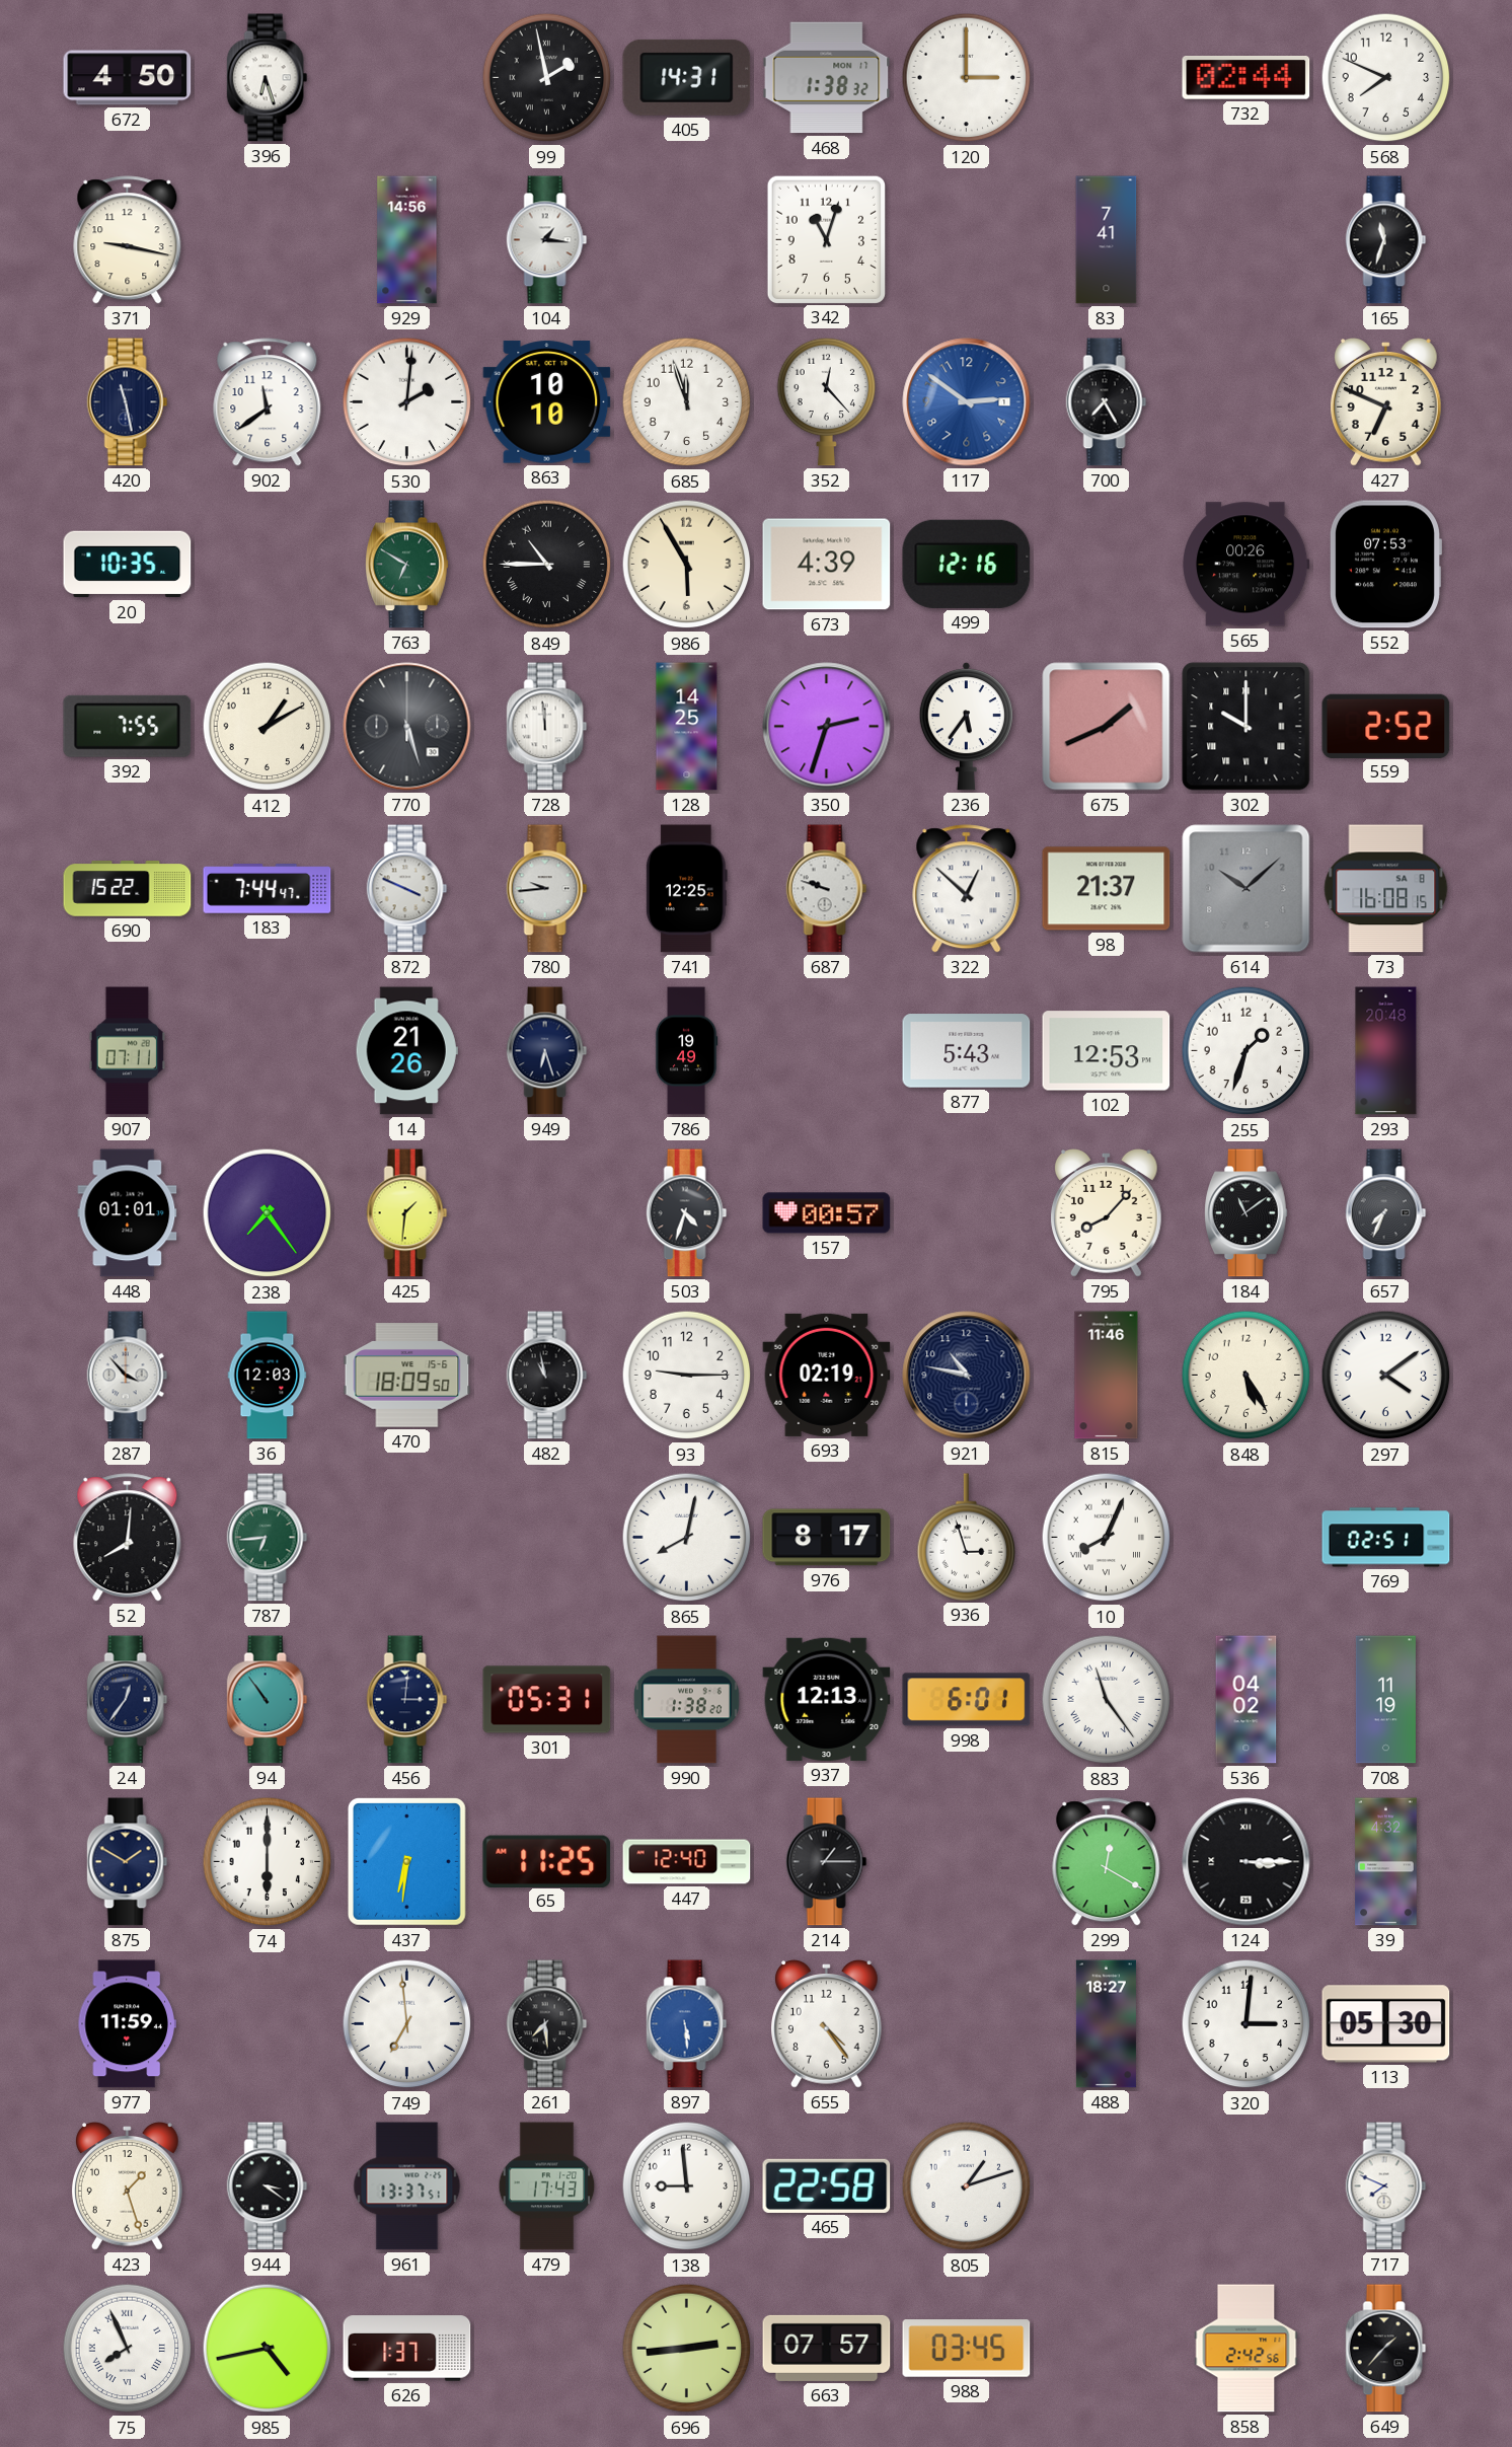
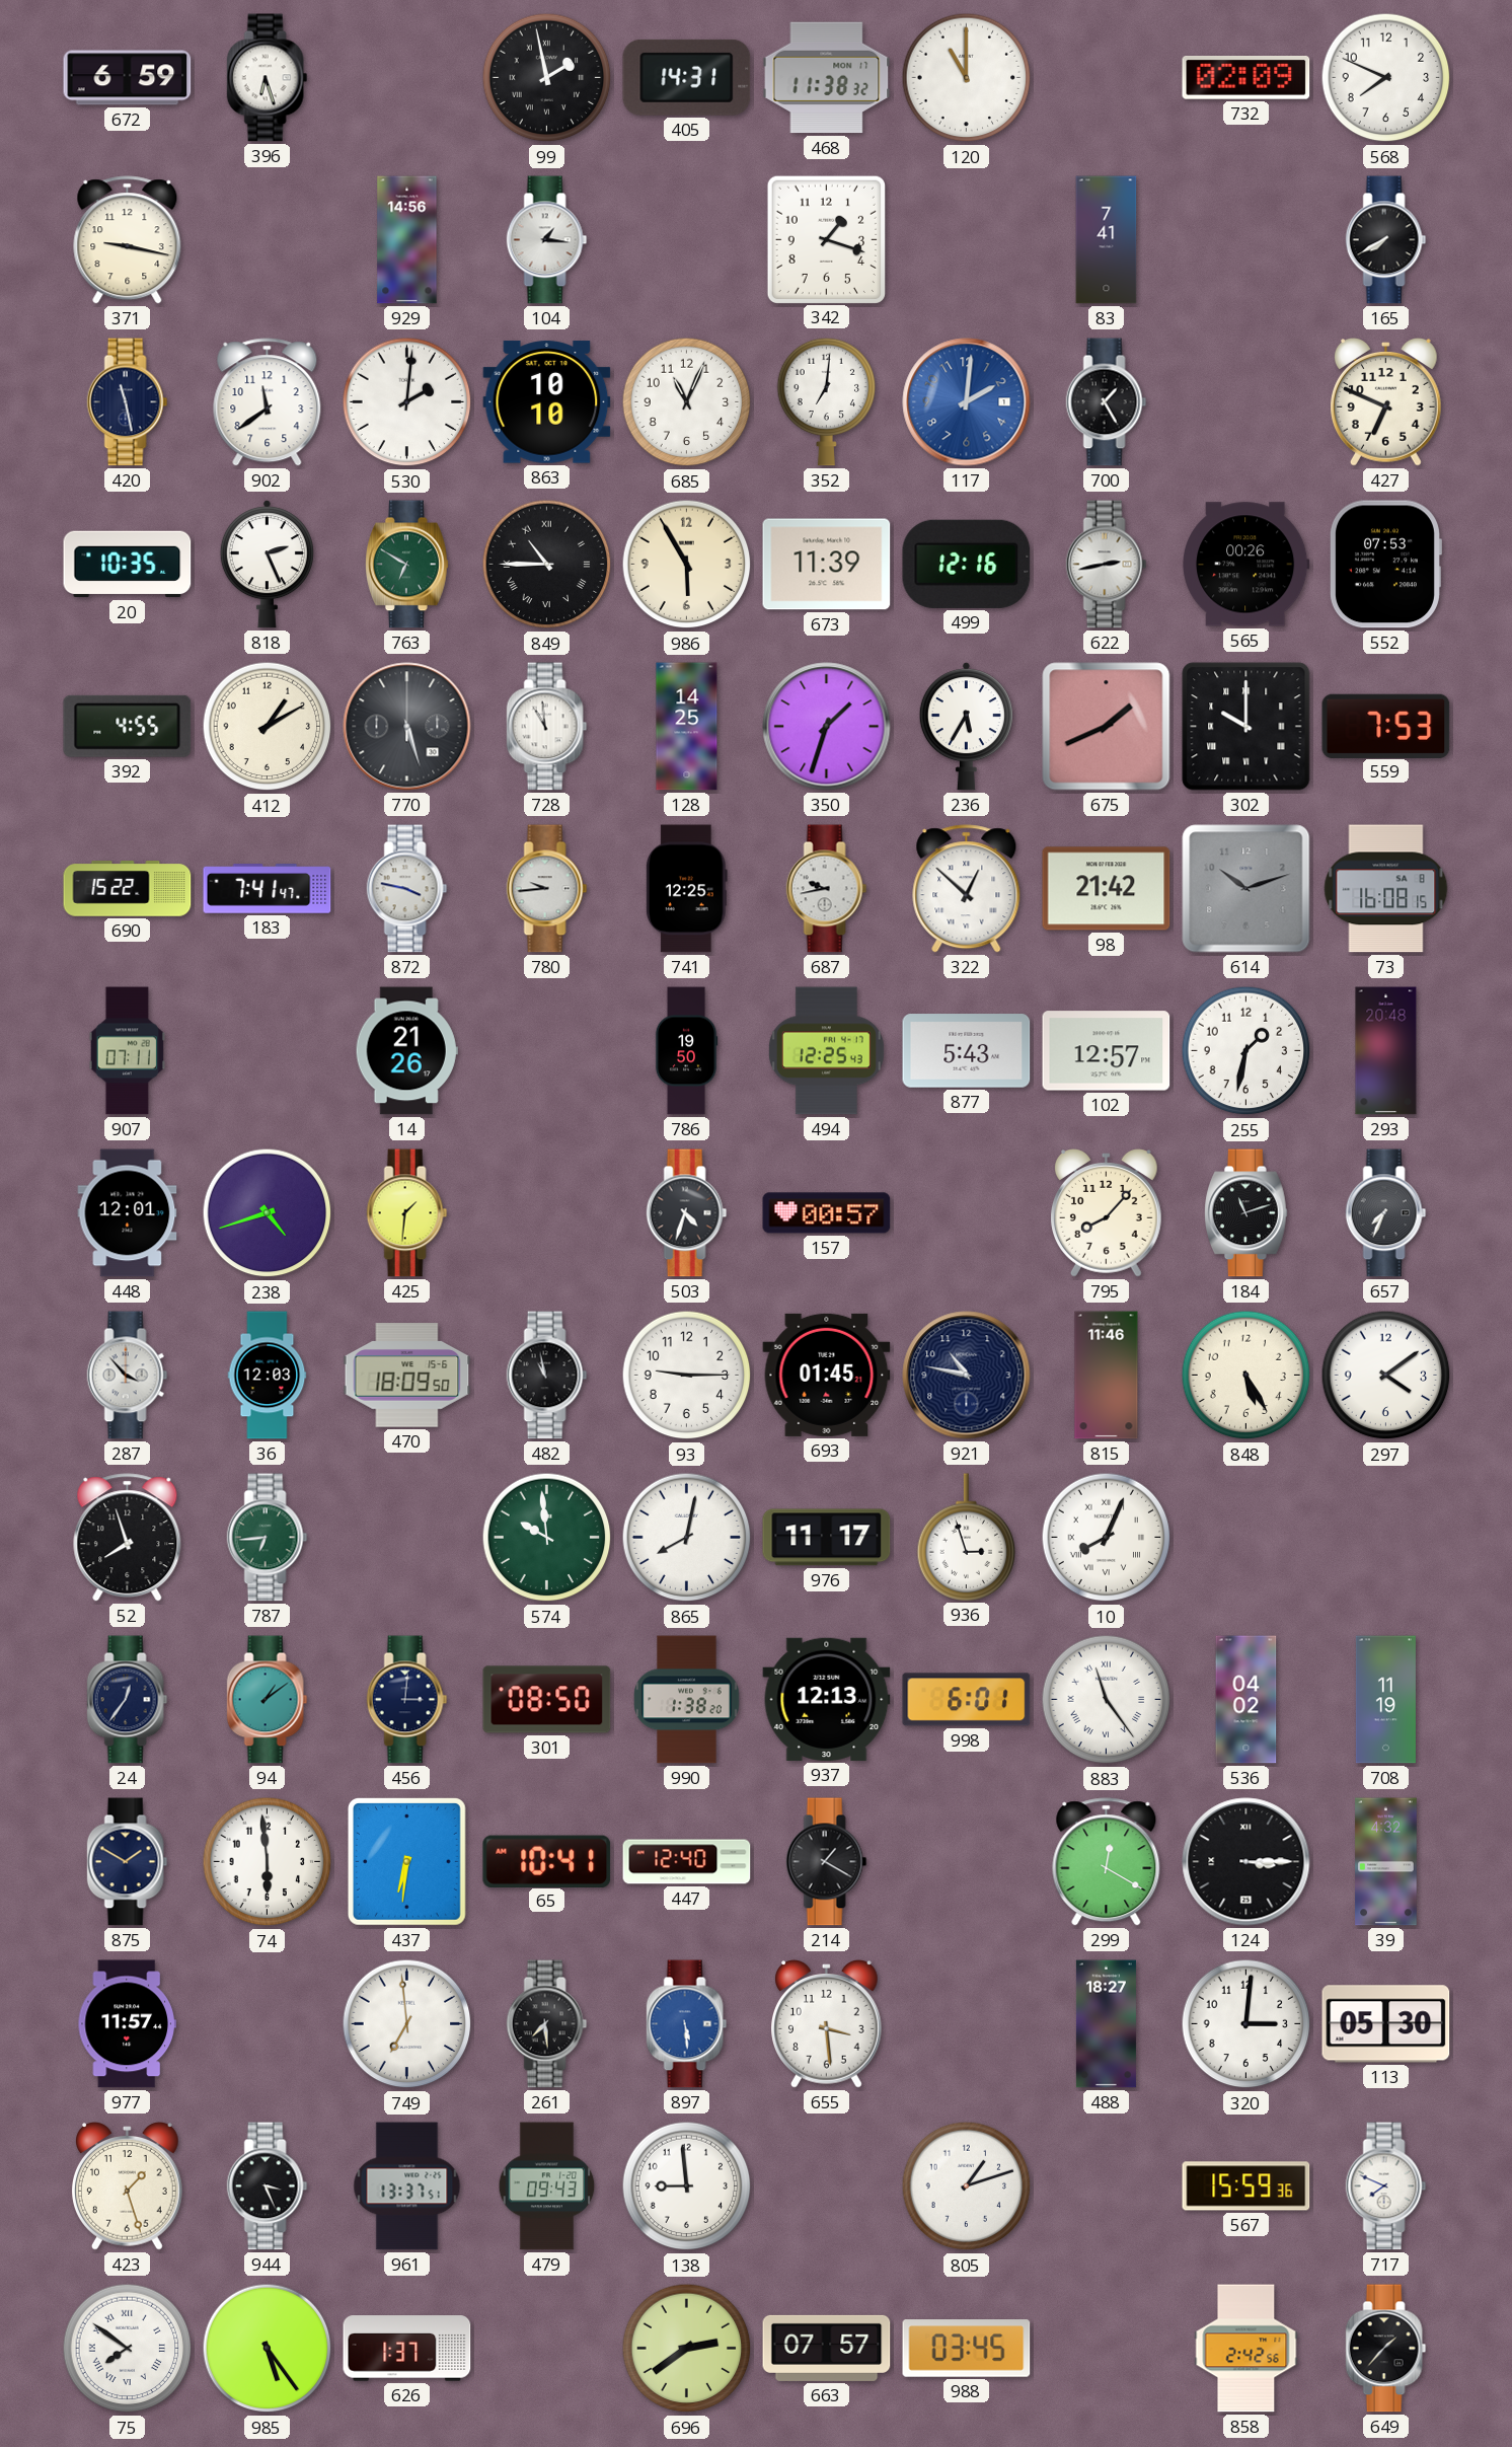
672: 4:50 -> 6:59 (128, 78)
468: 1:38 -> 11:38 (827, 78)
120: 3:00 -> 11:00 (967, 78)
732: 02:44 -> 02:09 (1246, 78)
342: 11:03 -> 1:18 (826, 239)
165: 11:33 -> 7:40 (1386, 240)
685: 11:57 -> 11:04 (687, 402)
352: 12:23 -> 7:01 (827, 401)
117: 2:51 -> 2:01 (967, 402)
700: 7:25 -> 1:25 (1107, 402)
818: none -> 2:26 (267, 565)
673: 4:39 -> 11:39 (827, 565)
622: none -> 2:43 (1107, 565)
392: 7:55 -> 4:55 (128, 726)
728: 11:59 -> 10:59 (547, 727)
350: 2:33 -> 1:33 (827, 727)
236: 5:36 -> 5:35 (966, 727)
559: 2:52 -> 7:53 (1386, 726)
183: 7:44 -> 7:41 (268, 889)
872: 3:49 -> 3:47 (407, 889)
687: 9:48 -> 9:43 (827, 889)
98: 21:37 -> 21:42 (1107, 889)
614: 10:08 -> 10:12 (1246, 889)
949: 6:27 -> none (547, 1051)
786: 19:49 -> 19:50 (686, 1051)
494: none -> 12:25 (826, 1051)
102: 12:53 -> 12:57 (1107, 1051)
255: 1:33 -> 1:32 (1246, 1051)
448: 01:01 -> 12:01 (128, 1213)
238: 7:24 -> 4:42 (268, 1213)
184: 11:09 -> 11:12 (1246, 1213)
693: 02:19 -> 01:45 (827, 1375)
52: 8:01 -> 7:57 (128, 1538)
574: none -> 9:59 (547, 1538)
976: 8:17 -> 11:17 (827, 1538)
769: 02:51 -> none (1386, 1538)
94: 10:54 -> 1:09 (268, 1700)
301: 05:31 -> 08:50 (547, 1700)
74: 6:00 -> 5:59 (268, 1862)
65: 11:25 -> 10:41 (547, 1861)
214: 1:15 -> 1:20 (827, 1862)
977: 11:59 -> 11:57 (127, 2024)
655: 4:24 -> 3:29 (827, 2024)
944: 3:21 -> 3:26 (268, 2186)
479: 17:43 -> 09:43 (547, 2186)
465: 22:58 -> none (827, 2185)
567: none -> 15:59 (1246, 2186)
75: 7:56 -> 7:51 (128, 2349)
985: 4:43 -> 5:24 (268, 2349)
696: 2:44 -> 2:39 (687, 2349)
